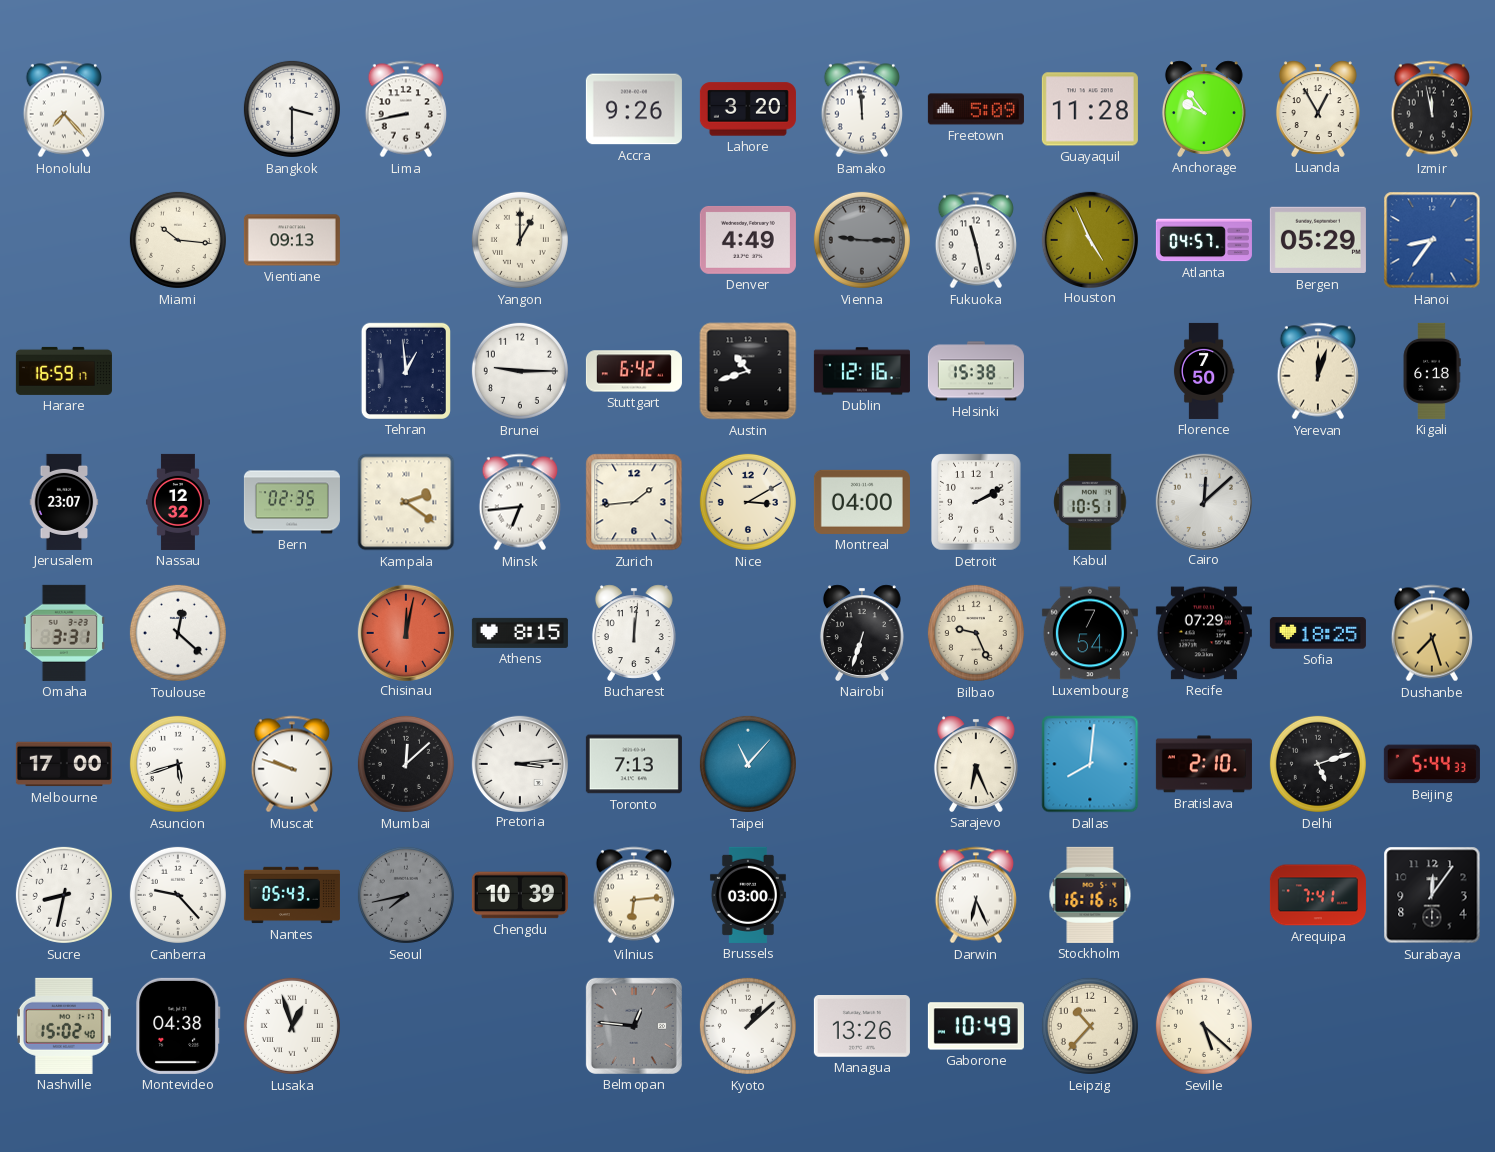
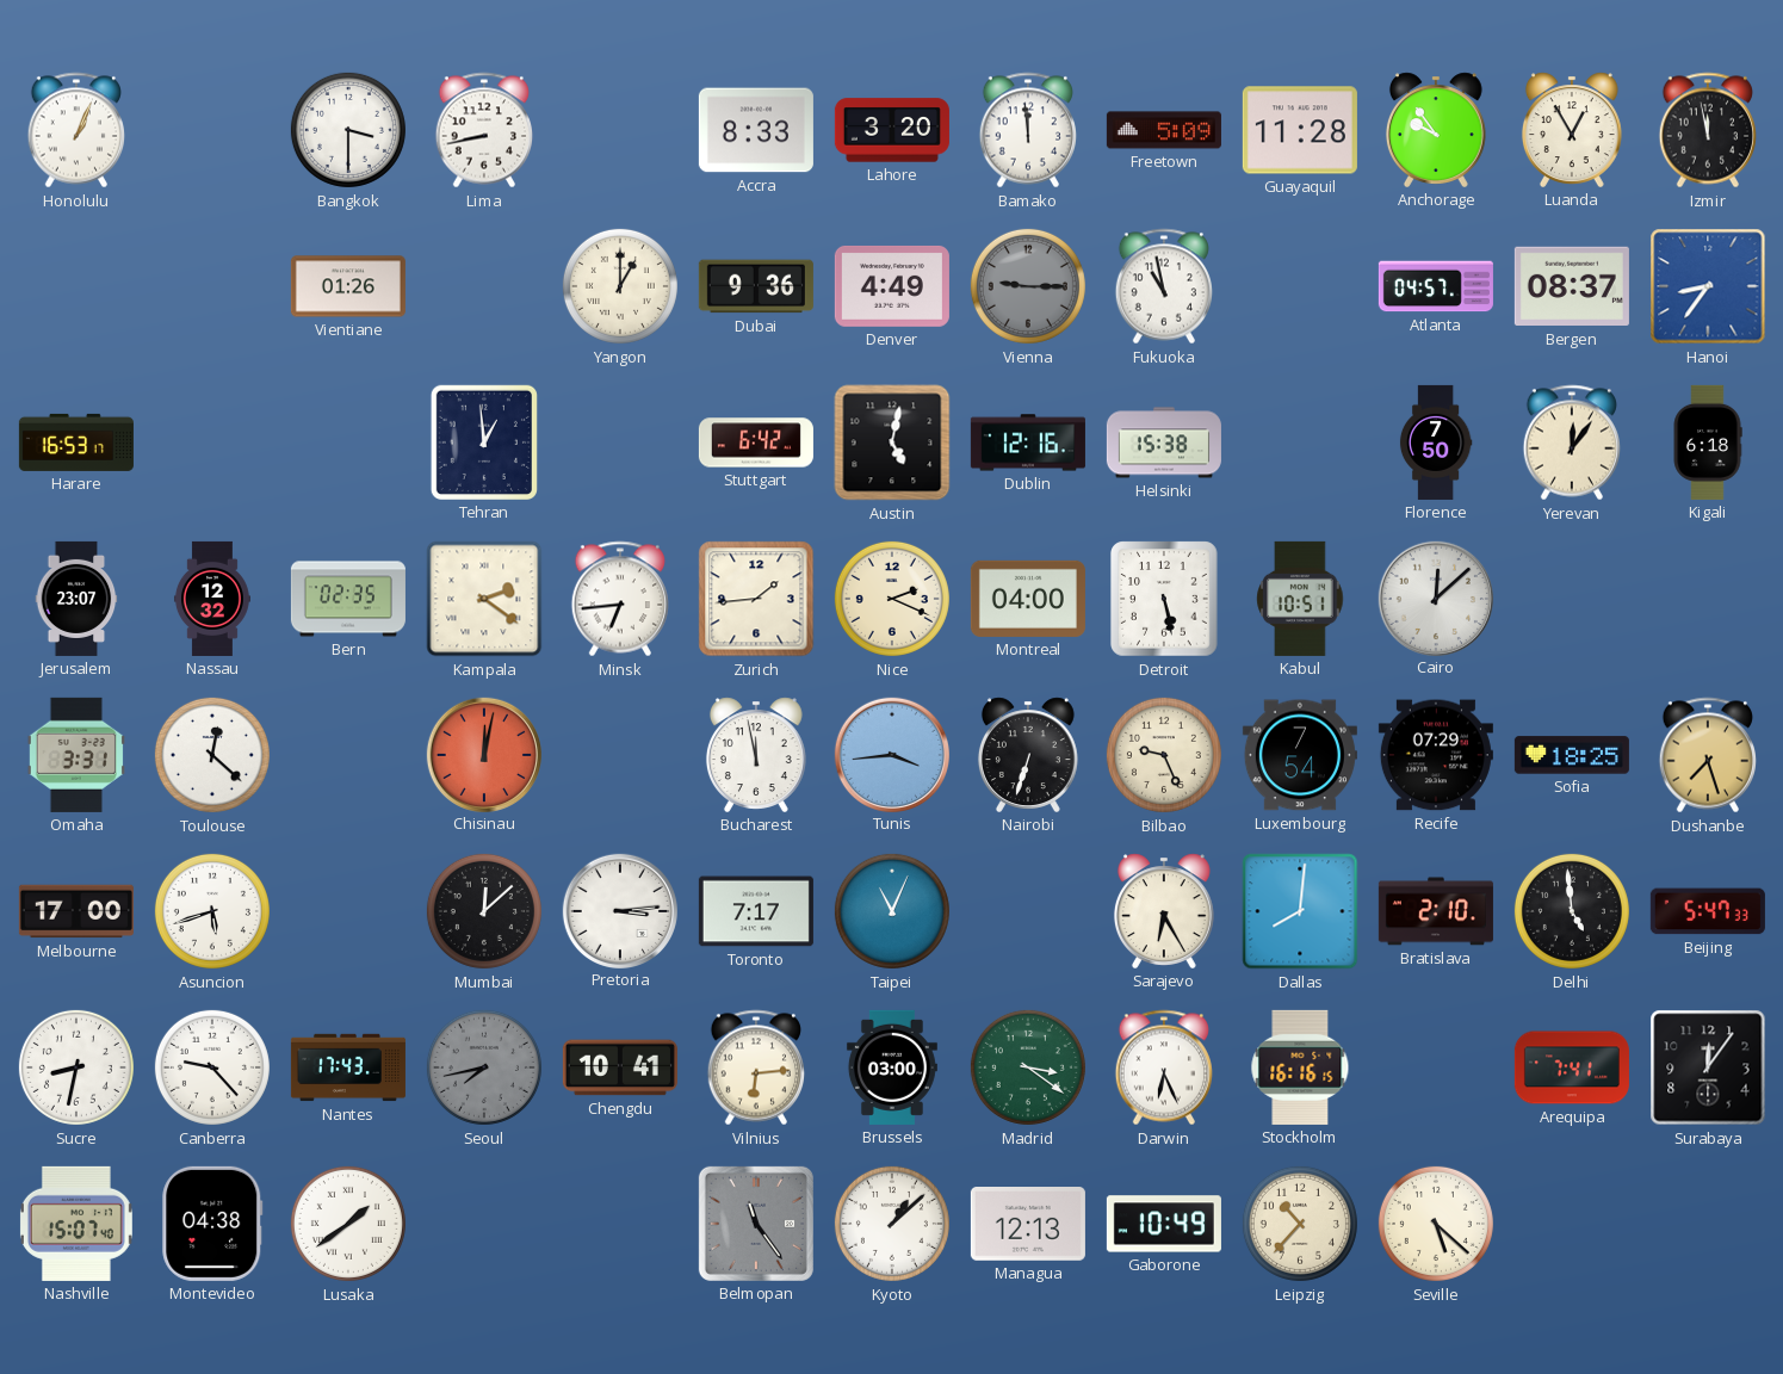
Honolulu: 7:23 -> 1:04 (75, 130)
Accra: 9:26 -> 8:33 (756, 130)
Miami: 10:16 -> none (178, 240)
Vientiane: 09:13 -> 01:26 (348, 286)
Dubai: none -> 9:36 (756, 286)
Fukuoka: 11:28 -> 10:58 (1163, 286)
Houston: 4:56 -> none (1089, 239)
Bergen: 05:29 -> 08:37 (1572, 286)
Harare: 16:59 -> 16:53 (76, 442)
Brunei: 9:15 -> none (520, 371)
Austin: 10:42 -> 5:02 (892, 442)
Yerevan: 12:03 -> 12:06 (1571, 442)
Nice: 3:10 -> 2:19 (892, 599)
Detroit: 2:10 -> 5:28 (1164, 599)
Athens: 8:15 -> none (520, 633)
Bucharest: 12:01 -> 11:58 (756, 755)
Tunis: none -> 3:44 (891, 754)
Muscat: 9:48 -> none (291, 764)
Toronto: 7:13 -> 7:17 (756, 911)
Taipei: 11:07 -> 11:04 (892, 911)
Sarajevo: 6:26 -> 6:25 (1164, 911)
Delhi: 5:12 -> 4:59 (1572, 911)
Beijing: 5:44 -> 5:47 (1708, 911)
Nantes: 05:43 -> 17:43 (348, 1067)
Chengdu: 10:39 -> 10:41 (620, 1067)
Madrid: none -> 3:21 (1028, 1067)
Nashville: 15:02 -> 15:07 (76, 1224)
Lusaka: 12:57 -> 1:39 (348, 1224)
Belmopan: 12:46 -> 11:24 (756, 1224)
Managua: 13:26 -> 12:13 (1028, 1225)
